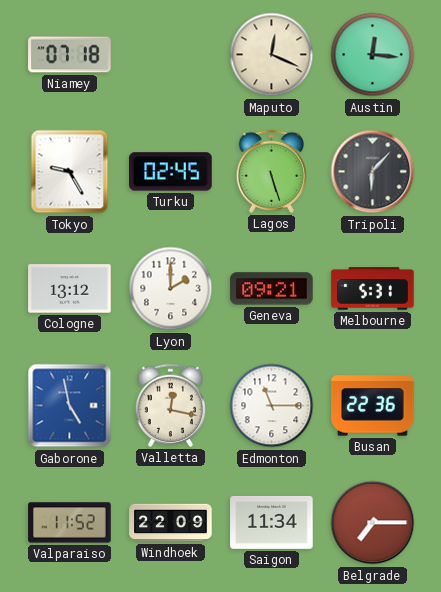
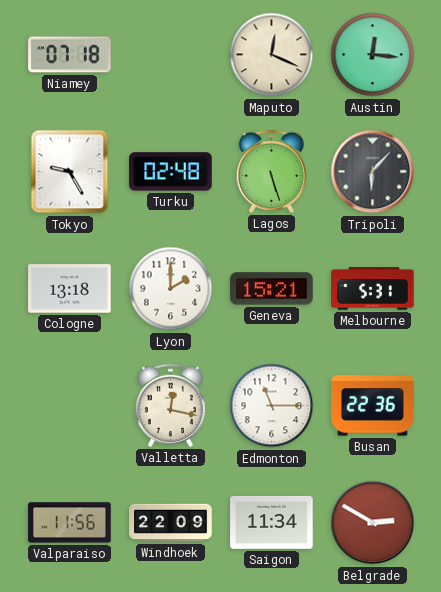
Turku: 02:45 -> 02:48 (171, 172)
Cologne: 13:12 -> 13:18 (70, 289)
Geneva: 09:21 -> 15:21 (272, 289)
Gaborone: 4:58 -> none (70, 406)
Valparaiso: 11:52 -> 11:56 (70, 523)
Belgrade: 7:15 -> 2:50 (373, 523)
